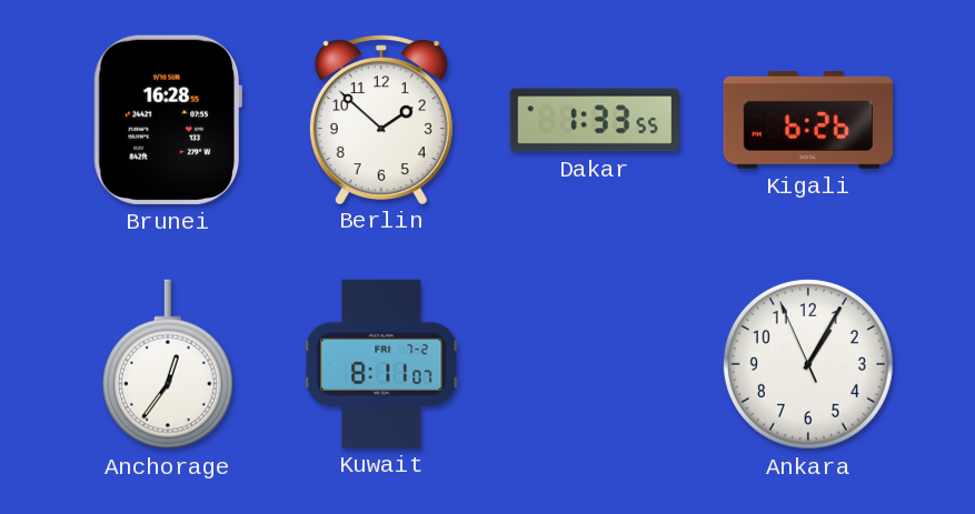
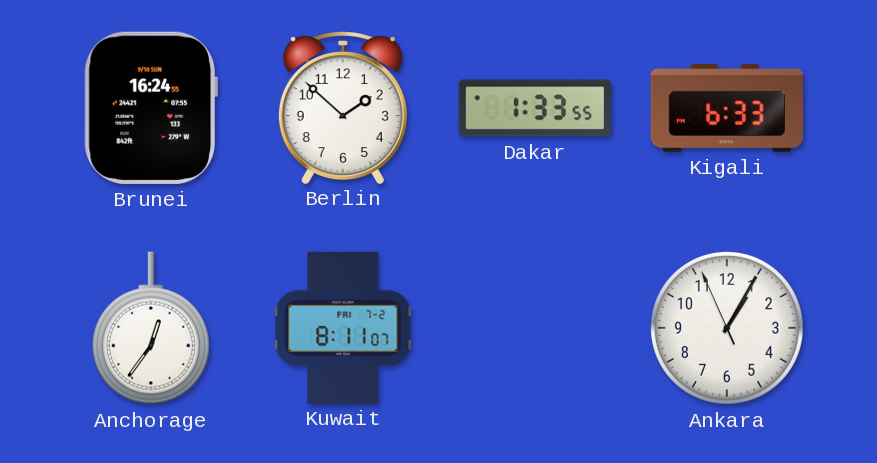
Brunei: 16:28 -> 16:24 (151, 108)
Kigali: 6:26 -> 6:33 (726, 108)
